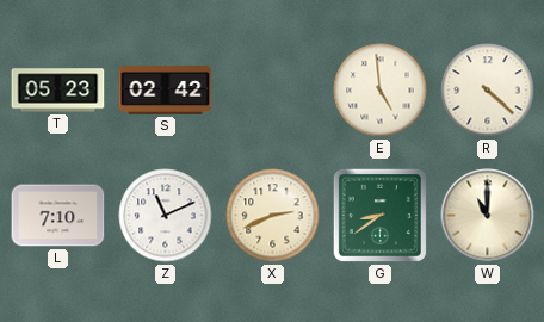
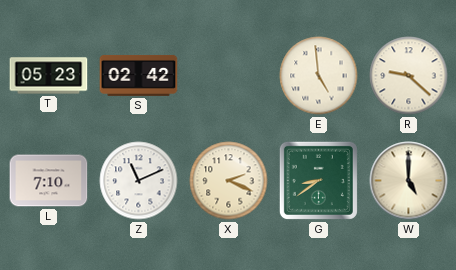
R: 4:22 -> 9:22 (409, 76)
X: 2:41 -> 2:19 (229, 181)
W: 11:00 -> 5:00 (409, 181)
